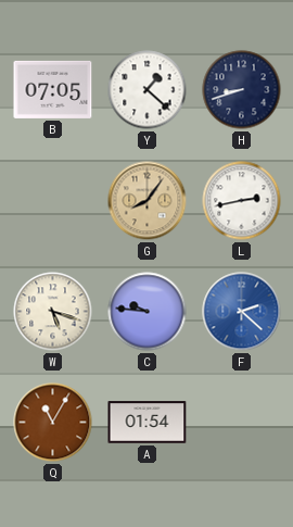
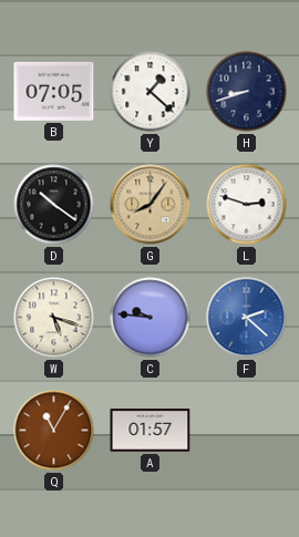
D: none -> 10:21 (54, 205)
L: 2:43 -> 2:48 (247, 205)
A: 01:54 -> 01:57 (151, 431)
